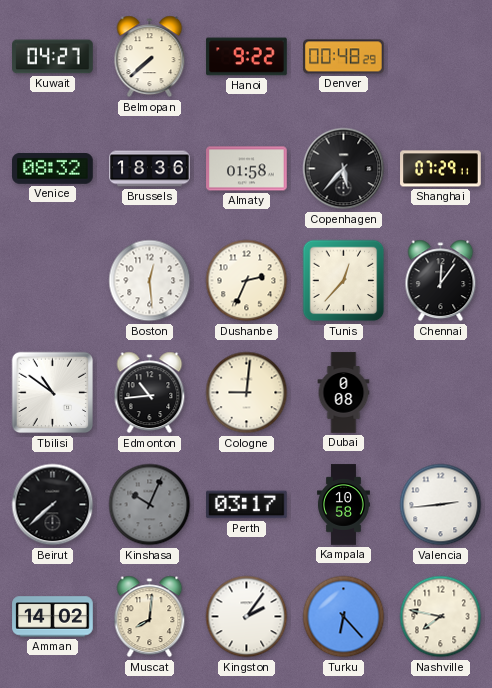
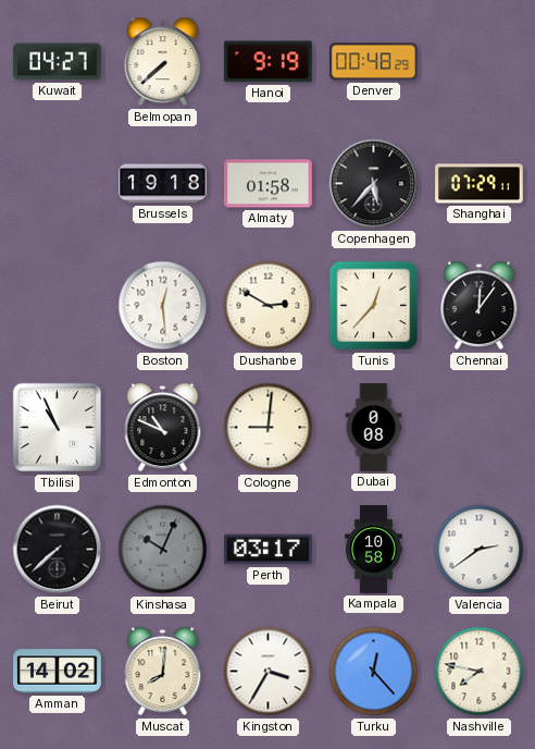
Hanoi: 9:22 -> 9:19 (269, 62)
Venice: 08:32 -> none (53, 169)
Brussels: 18:36 -> 19:18 (163, 184)
Dushanbe: 2:34 -> 2:50 (269, 306)
Tbilisi: 10:51 -> 10:56 (58, 428)
Edmonton: 10:44 -> 10:49 (163, 428)
Valencia: 2:44 -> 2:39 (480, 550)
Kingston: 2:06 -> 3:35 (269, 672)
Turku: 6:23 -> 12:23 (374, 672)
